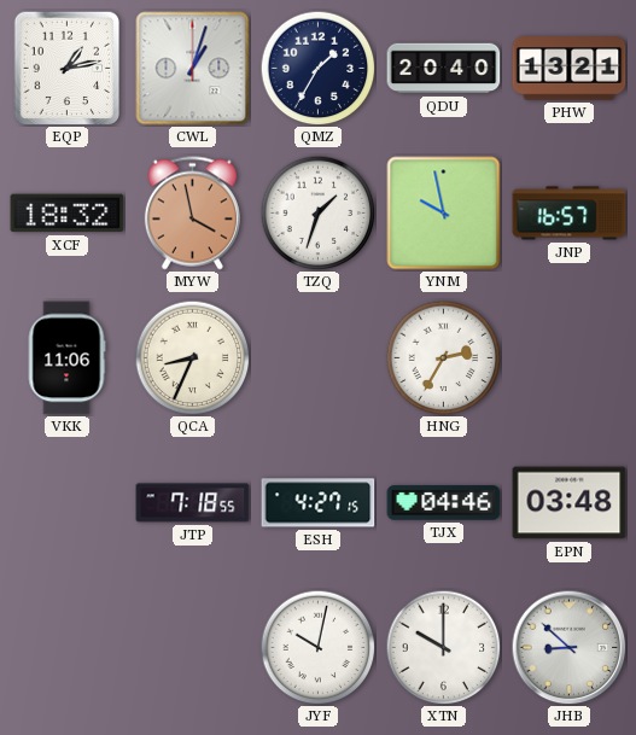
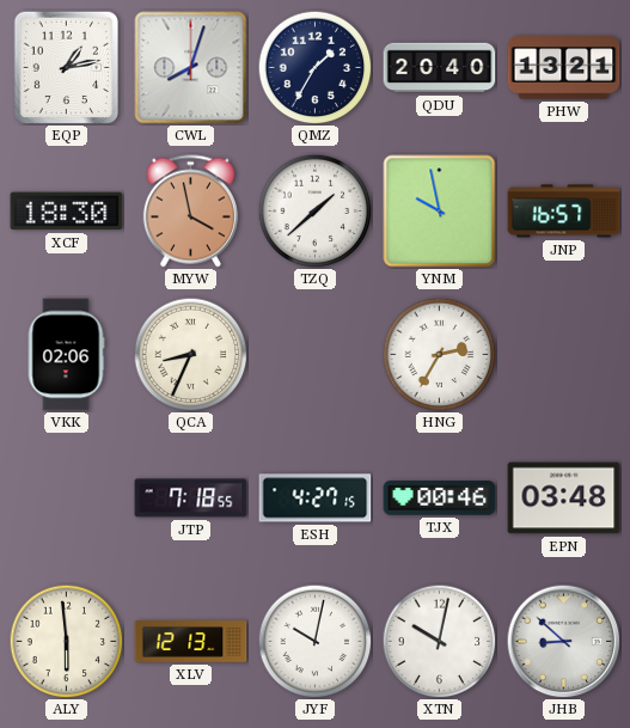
CWL: 1:03 -> 8:03 (191, 68)
XCF: 18:32 -> 18:30 (67, 212)
TZQ: 1:33 -> 1:38 (314, 210)
VKK: 11:06 -> 02:06 (66, 355)
TJX: 04:46 -> 00:46 (440, 498)
ALY: none -> 5:59 (66, 641)
XLV: none -> 12:13 (191, 642)
XTN: 10:00 -> 10:02 (439, 641)
